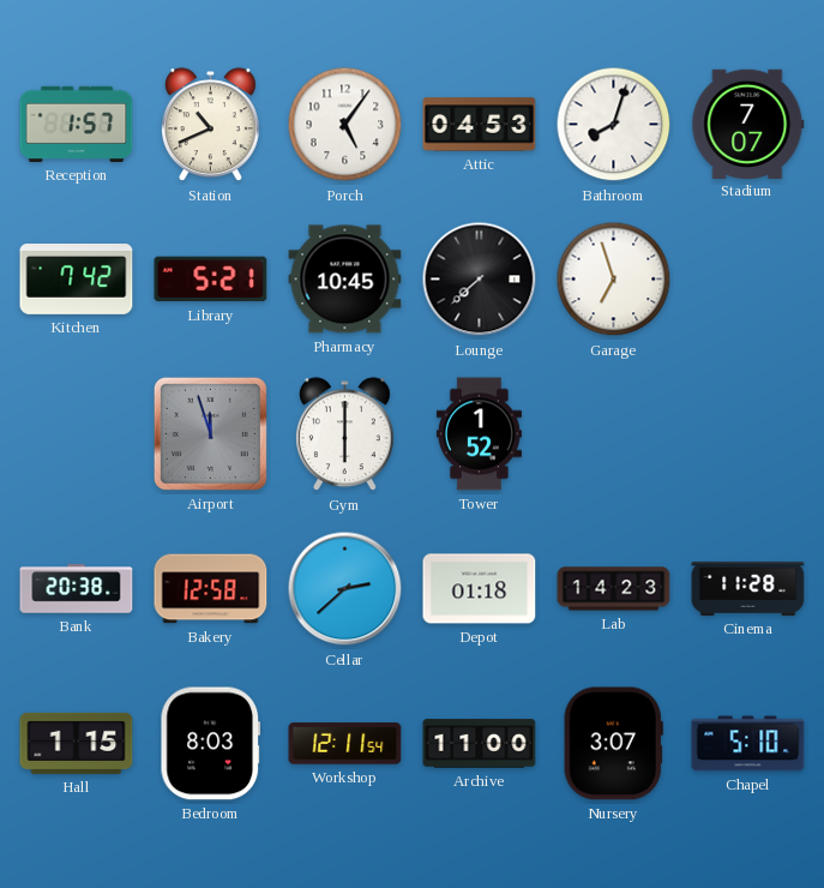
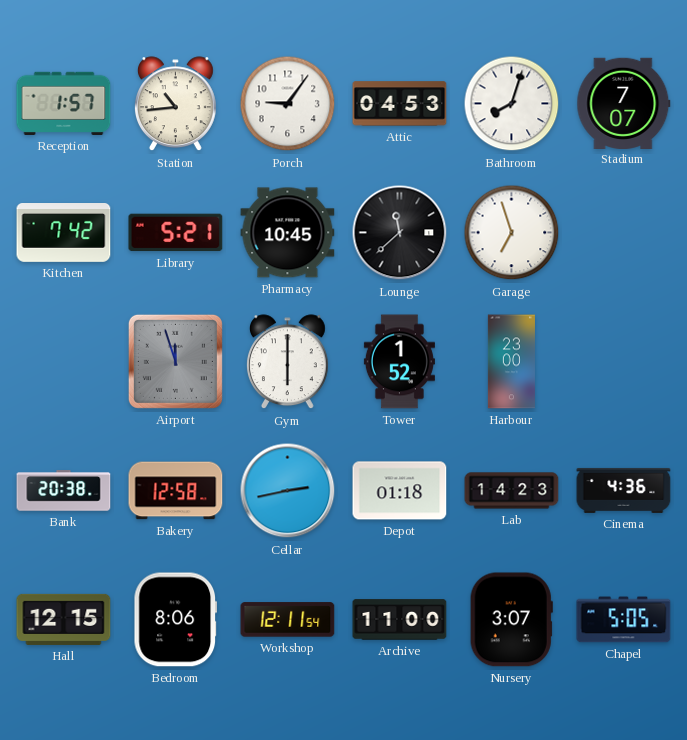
Station: 10:41 -> 10:44 (175, 104)
Porch: 5:06 -> 9:06 (288, 104)
Lounge: 7:38 -> 11:38 (400, 233)
Harbour: none -> 23:00 (511, 362)
Cellar: 2:38 -> 2:43 (288, 491)
Cinema: 11:28 -> 4:36 (624, 490)
Hall: 1:15 -> 12:15 (64, 619)
Bedroom: 8:03 -> 8:06 (175, 620)
Chapel: 5:10 -> 5:05 (624, 620)
